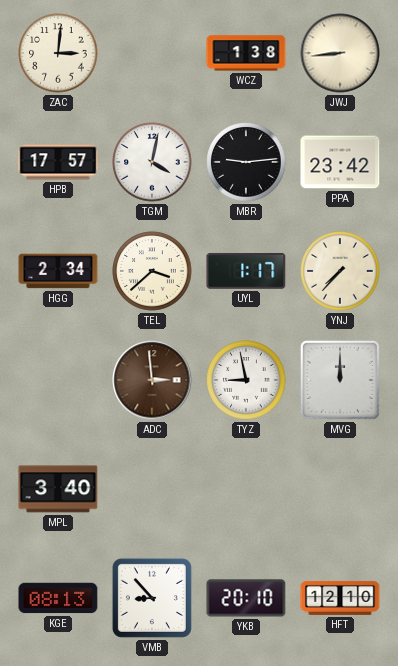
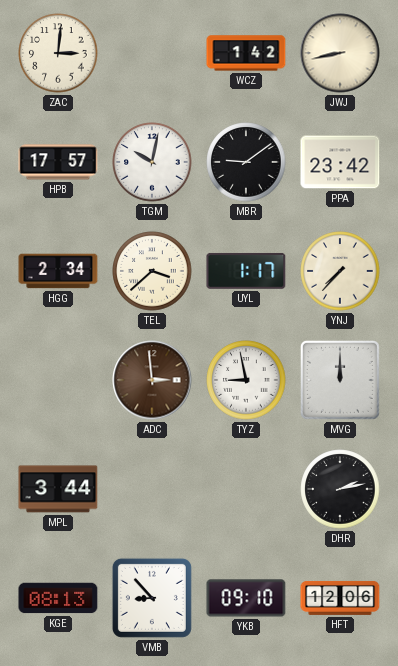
WCZ: 1:38 -> 1:42 (246, 53)
JWJ: 8:44 -> 8:43 (340, 53)
TGM: 4:02 -> 10:02 (152, 162)
MBR: 9:14 -> 9:09 (246, 162)
MPL: 3:40 -> 3:44 (58, 489)
DHR: none -> 2:13 (340, 489)
YKB: 20:10 -> 09:10 (246, 598)
HFT: 12:10 -> 12:06 (340, 598)
